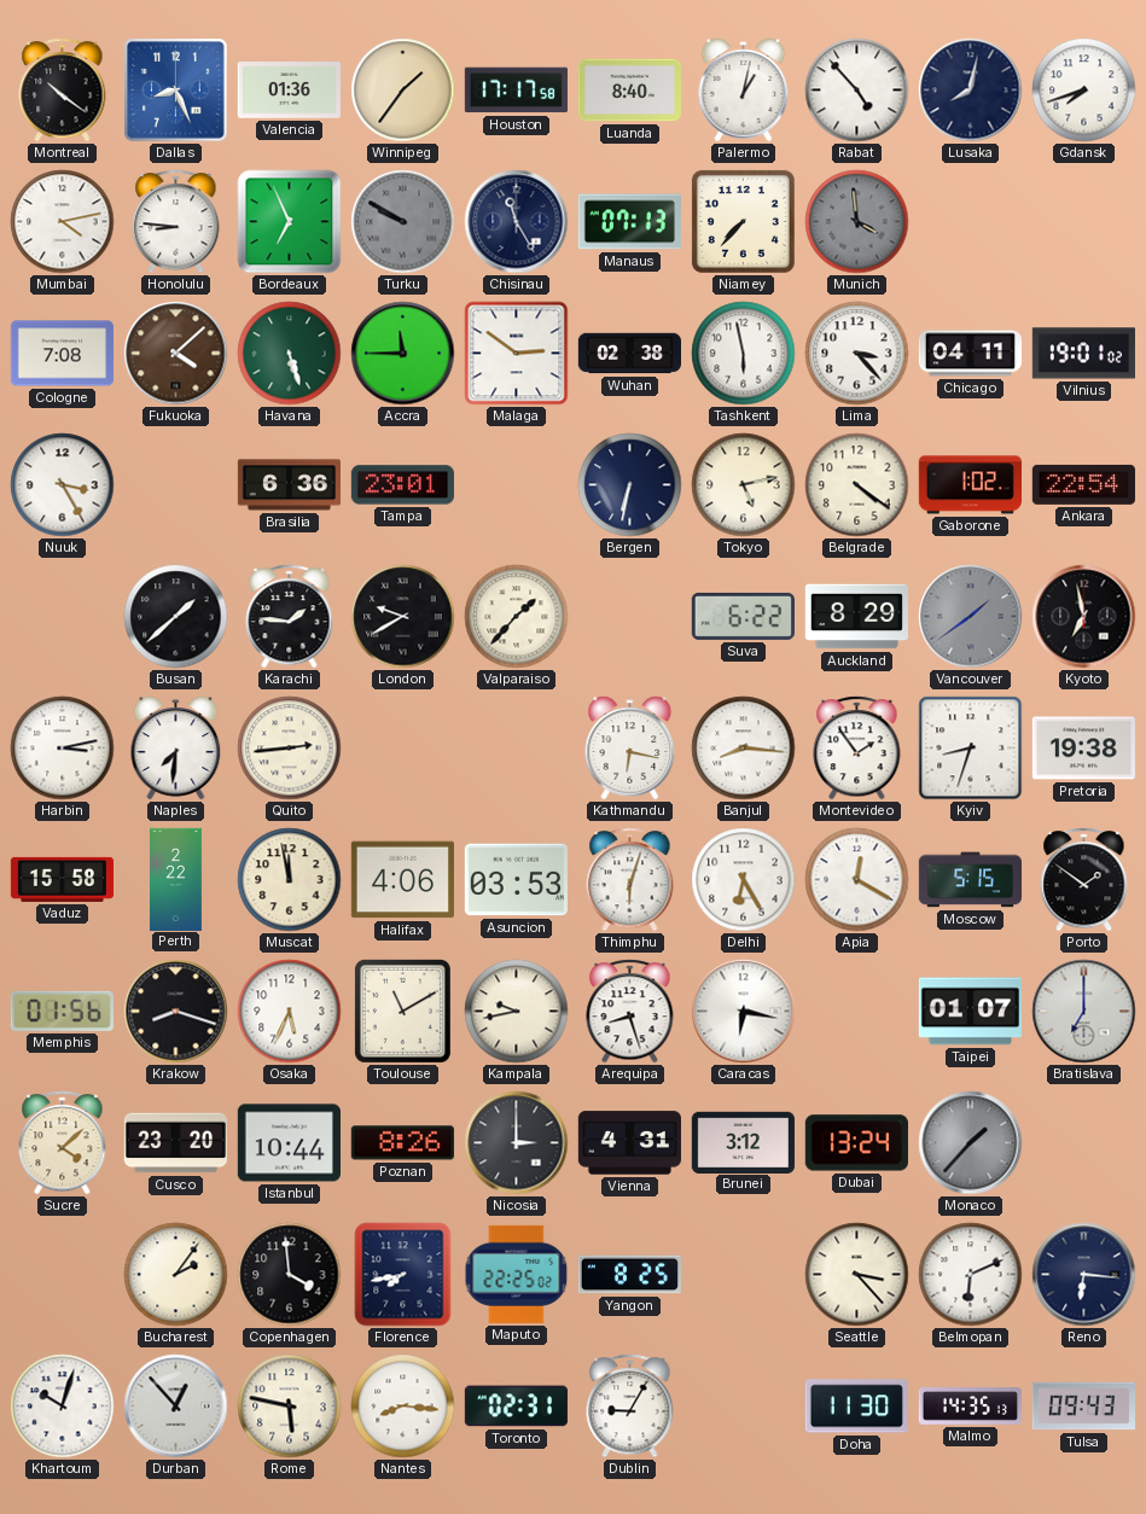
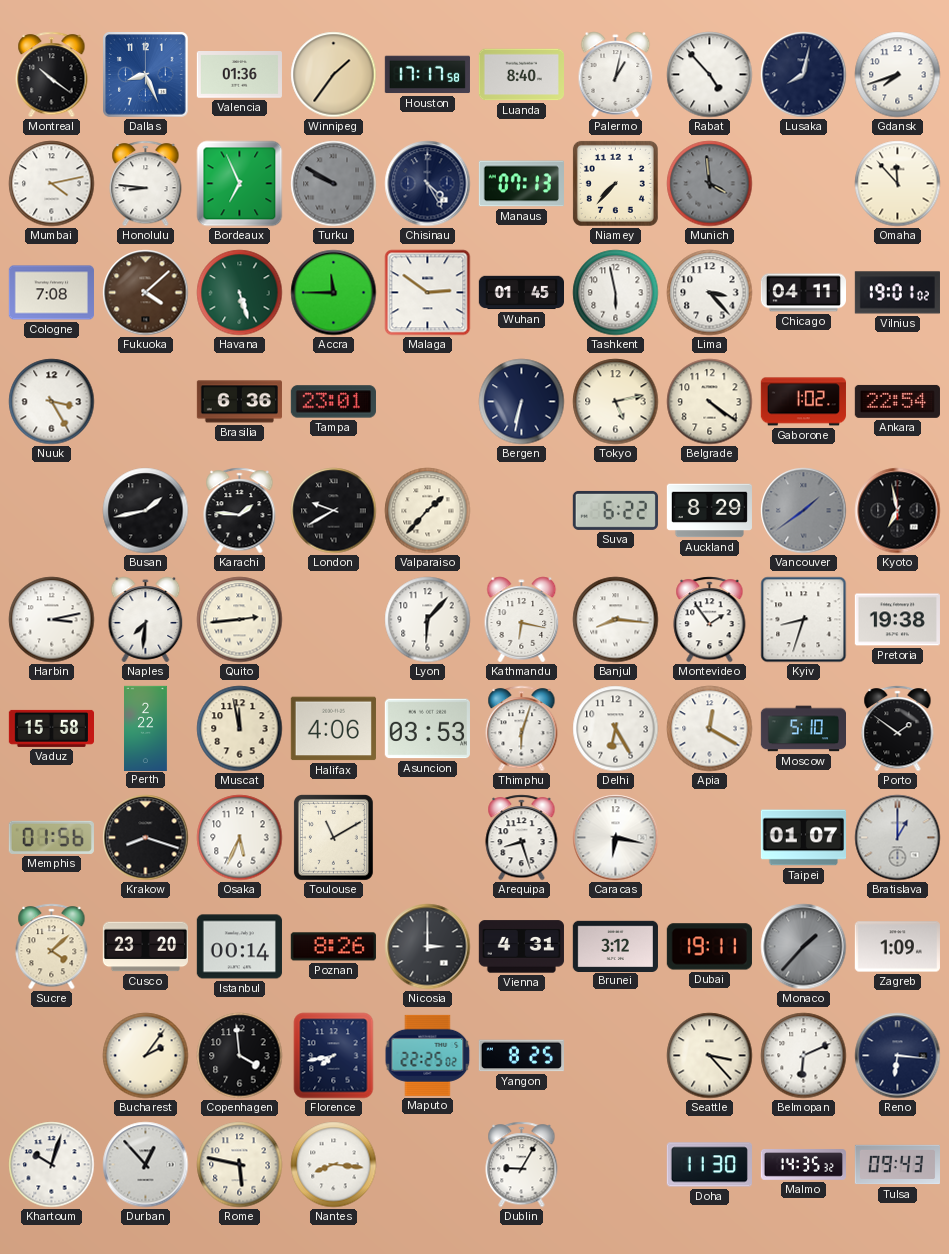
Chisinau: 11:25 -> 4:25 (428, 184)
Omaha: none -> 11:53 (898, 184)
Wuhan: 02:38 -> 01:45 (521, 293)
Busan: 1:38 -> 1:43 (146, 511)
Lyon: none -> 6:07 (428, 620)
Moscow: 5:15 -> 5:10 (803, 729)
Kampala: 9:43 -> none (517, 1012)
Bratislava: 7:00 -> 1:00 (898, 838)
Istanbul: 10:44 -> 00:14 (239, 947)
Dubai: 13:24 -> 19:11 (709, 947)
Zagreb: none -> 1:09 (897, 947)
Toronto: 02:31 -> none (516, 1407)
Malmo: 14:35:13 -> 14:35:32 (803, 1165)
